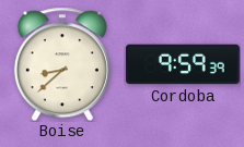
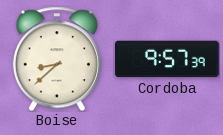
Cordoba: 9:59 -> 9:57 (168, 59)
